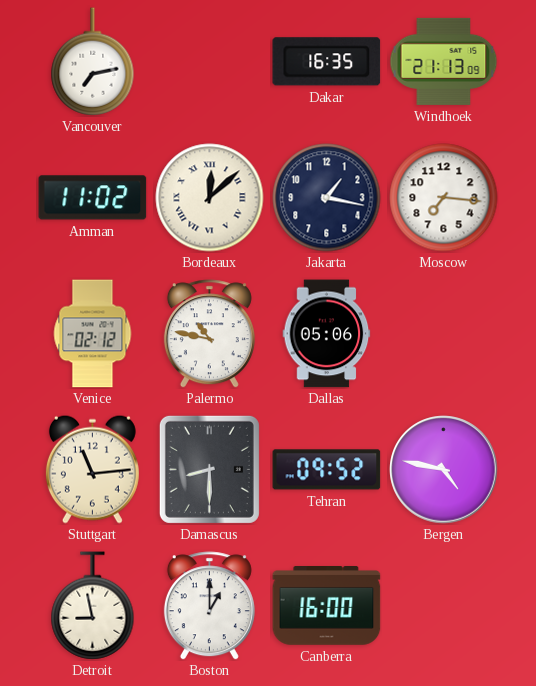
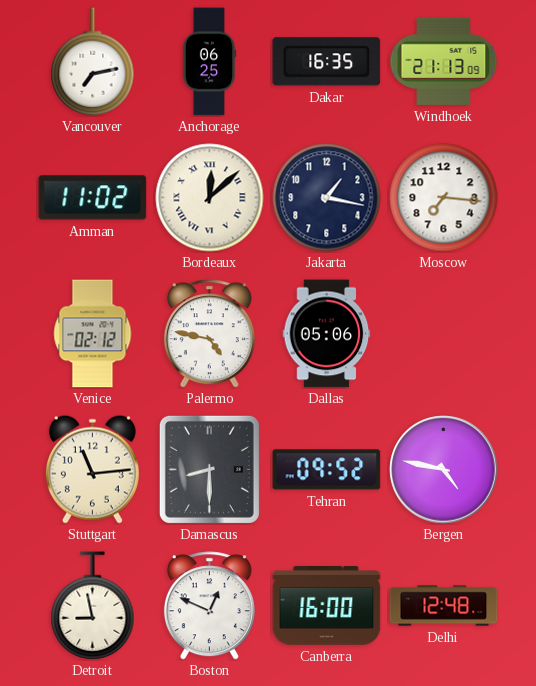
Anchorage: none -> 06:25 (209, 62)
Palermo: 10:47 -> 4:47 (209, 334)
Boston: 1:00 -> 12:49 (209, 606)
Delhi: none -> 12:48 (444, 606)
